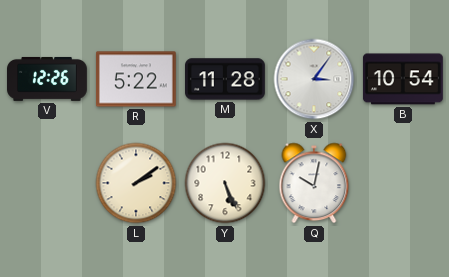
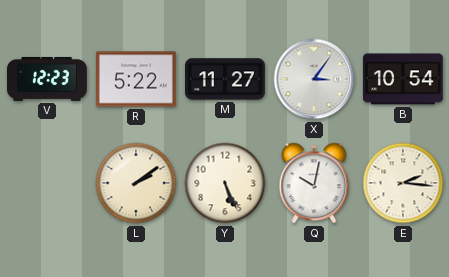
V: 12:26 -> 12:23 (48, 79)
M: 11:28 -> 11:27 (226, 79)
E: none -> 2:16 (403, 183)
